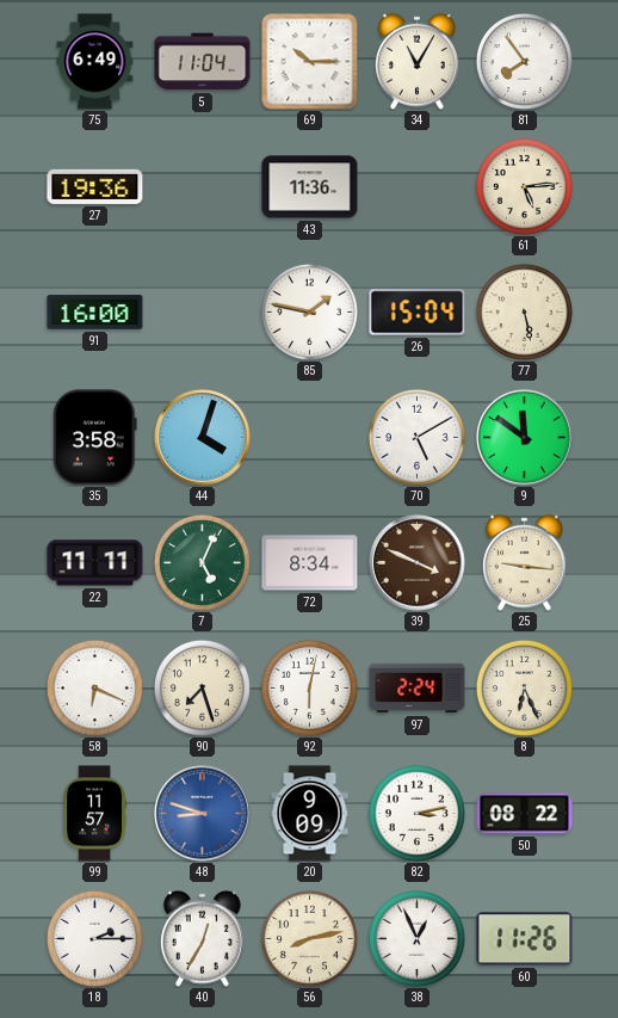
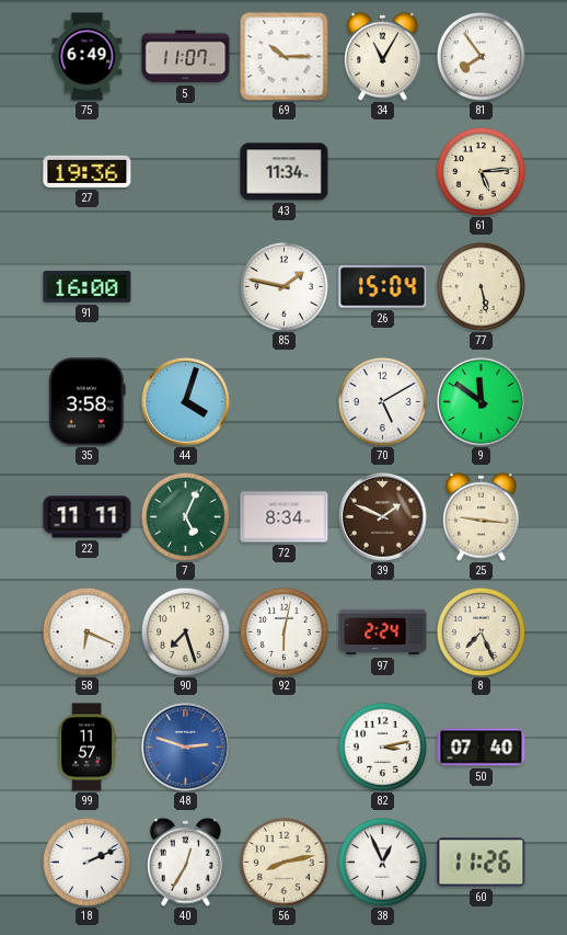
5: 11:04 -> 11:07 (186, 57)
43: 11:36 -> 11:34 (285, 172)
39: 3:49 -> 1:49 (383, 517)
8: 6:26 -> 7:26 (481, 631)
48: 8:48 -> 2:48 (186, 748)
20: 9:09 -> none (310, 814)
50: 08:22 -> 07:40 (482, 748)
18: 2:15 -> 2:11 (86, 862)
